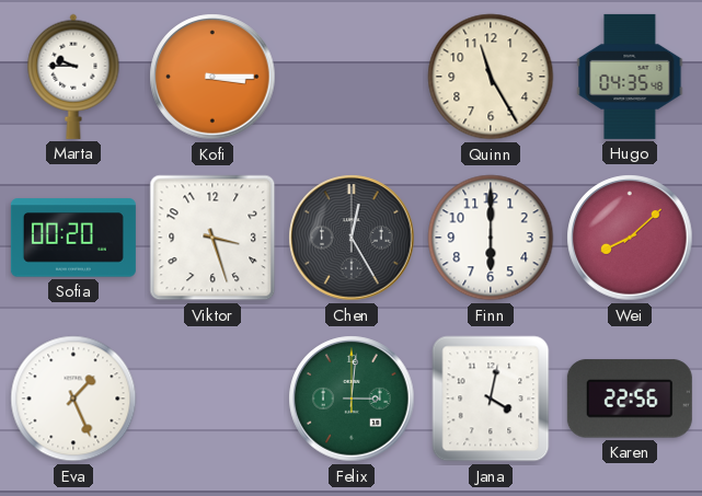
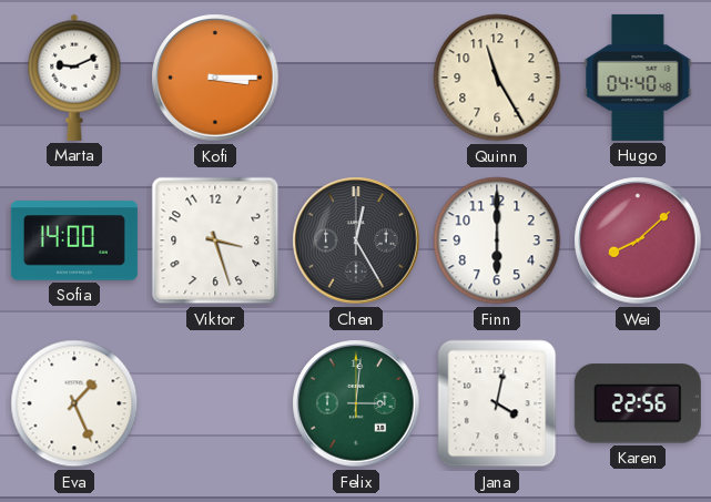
Marta: 9:45 -> 9:11 (74, 78)
Hugo: 04:35 -> 04:40 (638, 78)
Sofia: 00:20 -> 14:00 (74, 240)
